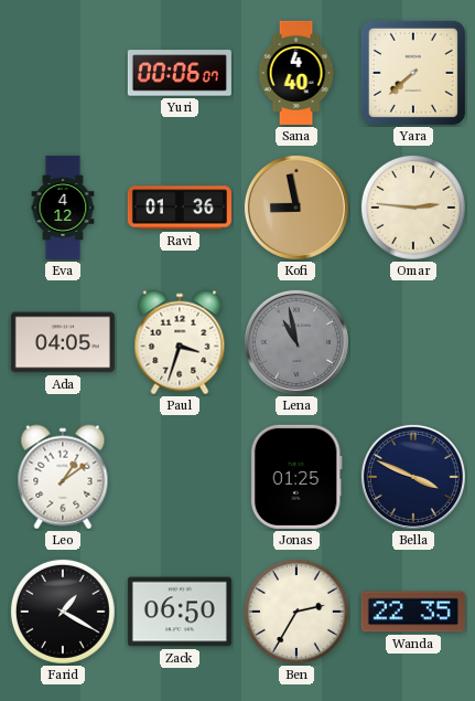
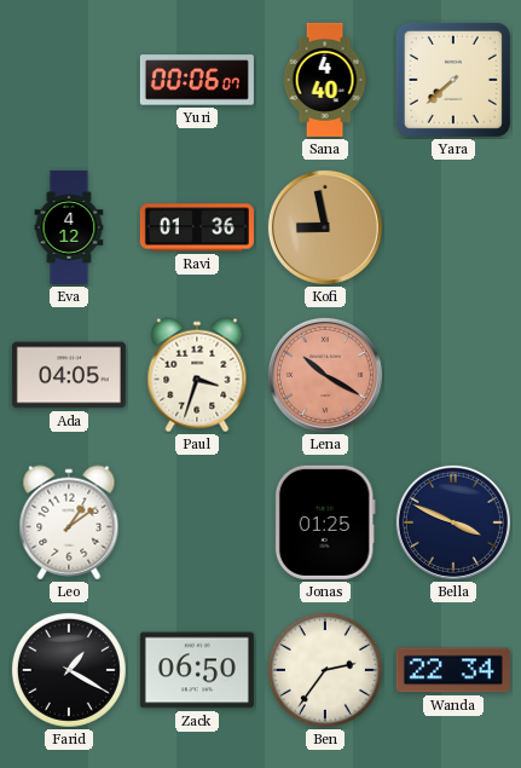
Omar: 2:46 -> none (413, 208)
Lena: 10:58 -> 10:20 (325, 375)
Lena dial: grey -> salmon (325, 375)
Ben: 2:35 -> 2:36 (325, 670)
Wanda: 22:35 -> 22:34 (453, 670)
